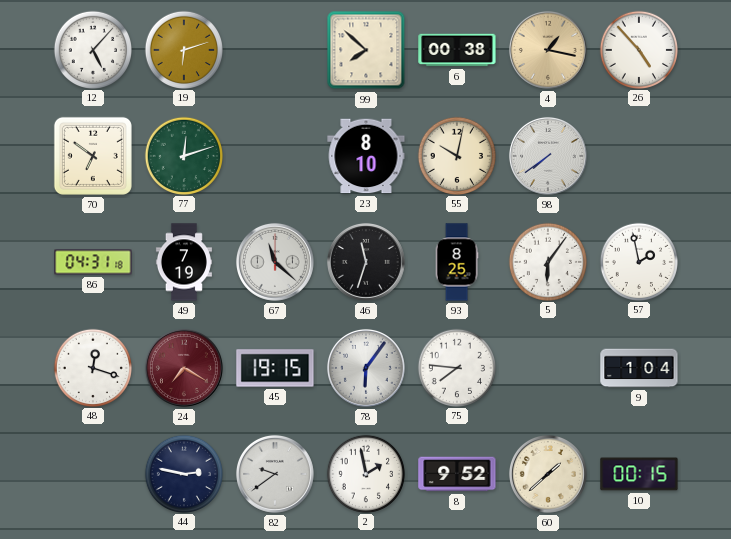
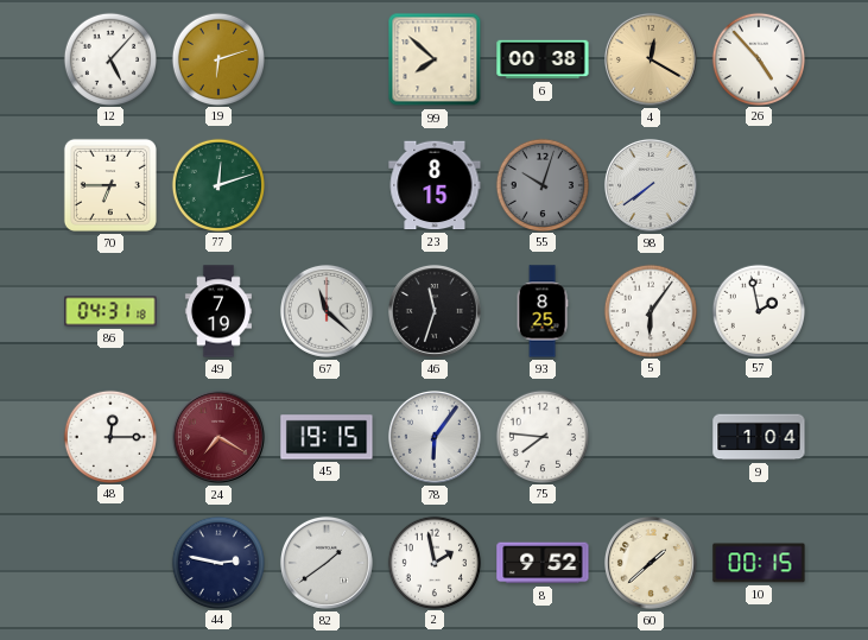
4: 1:17 -> 12:20 (651, 59)
70: 6:51 -> 6:45 (110, 185)
23: 8:10 -> 8:15 (435, 185)
55: 10:02 -> 10:03 (541, 184)
55 dial: cream -> grey (541, 184)
48: 12:18 -> 12:15 (109, 436)
82: 9:39 -> 1:39 (327, 563)
